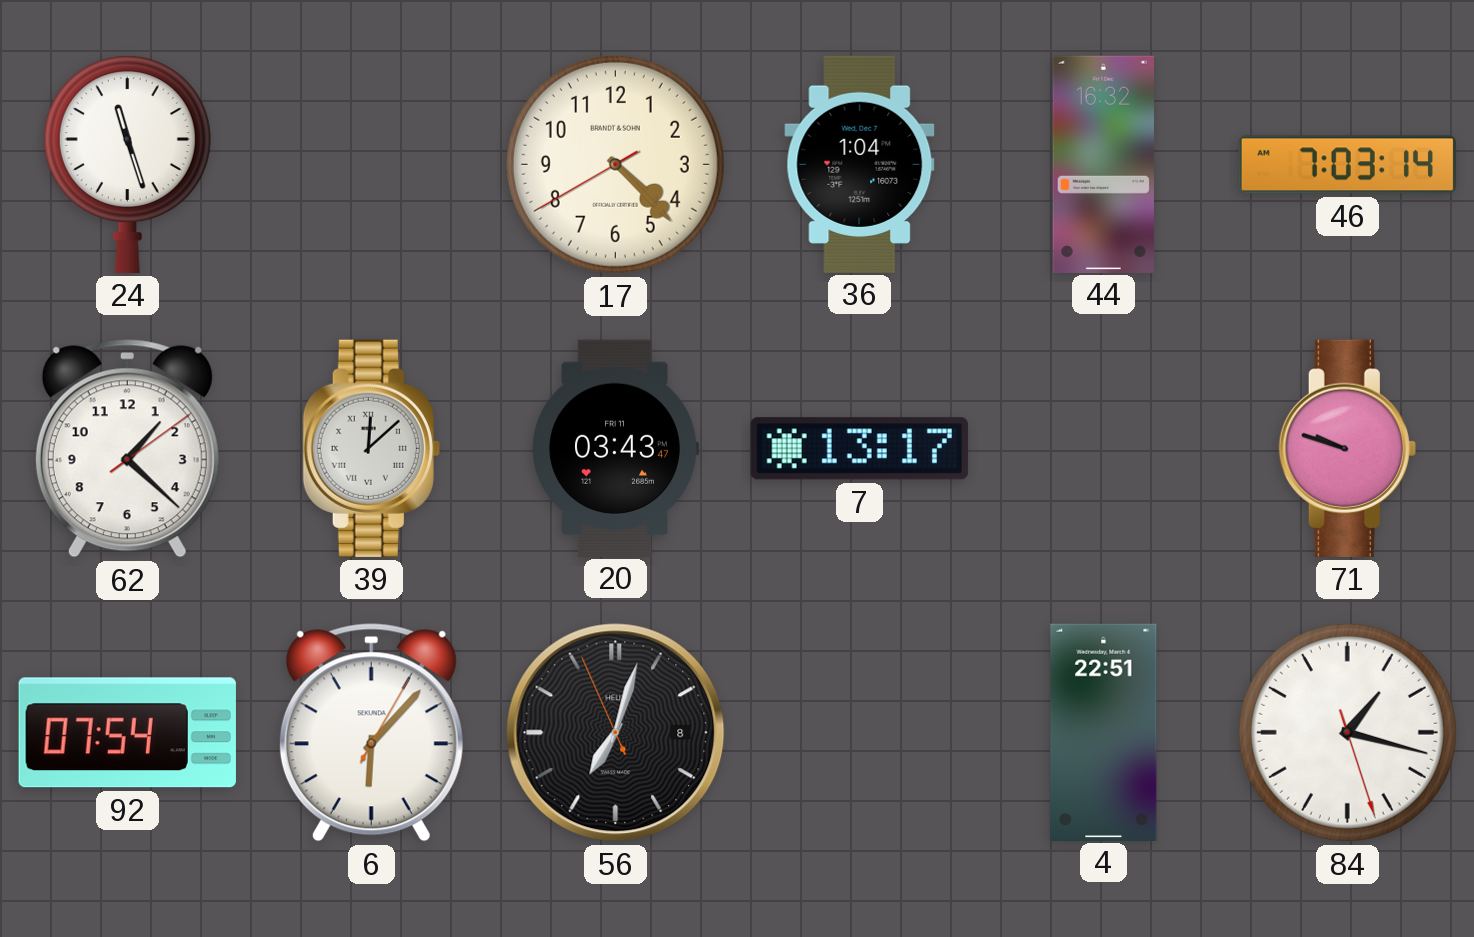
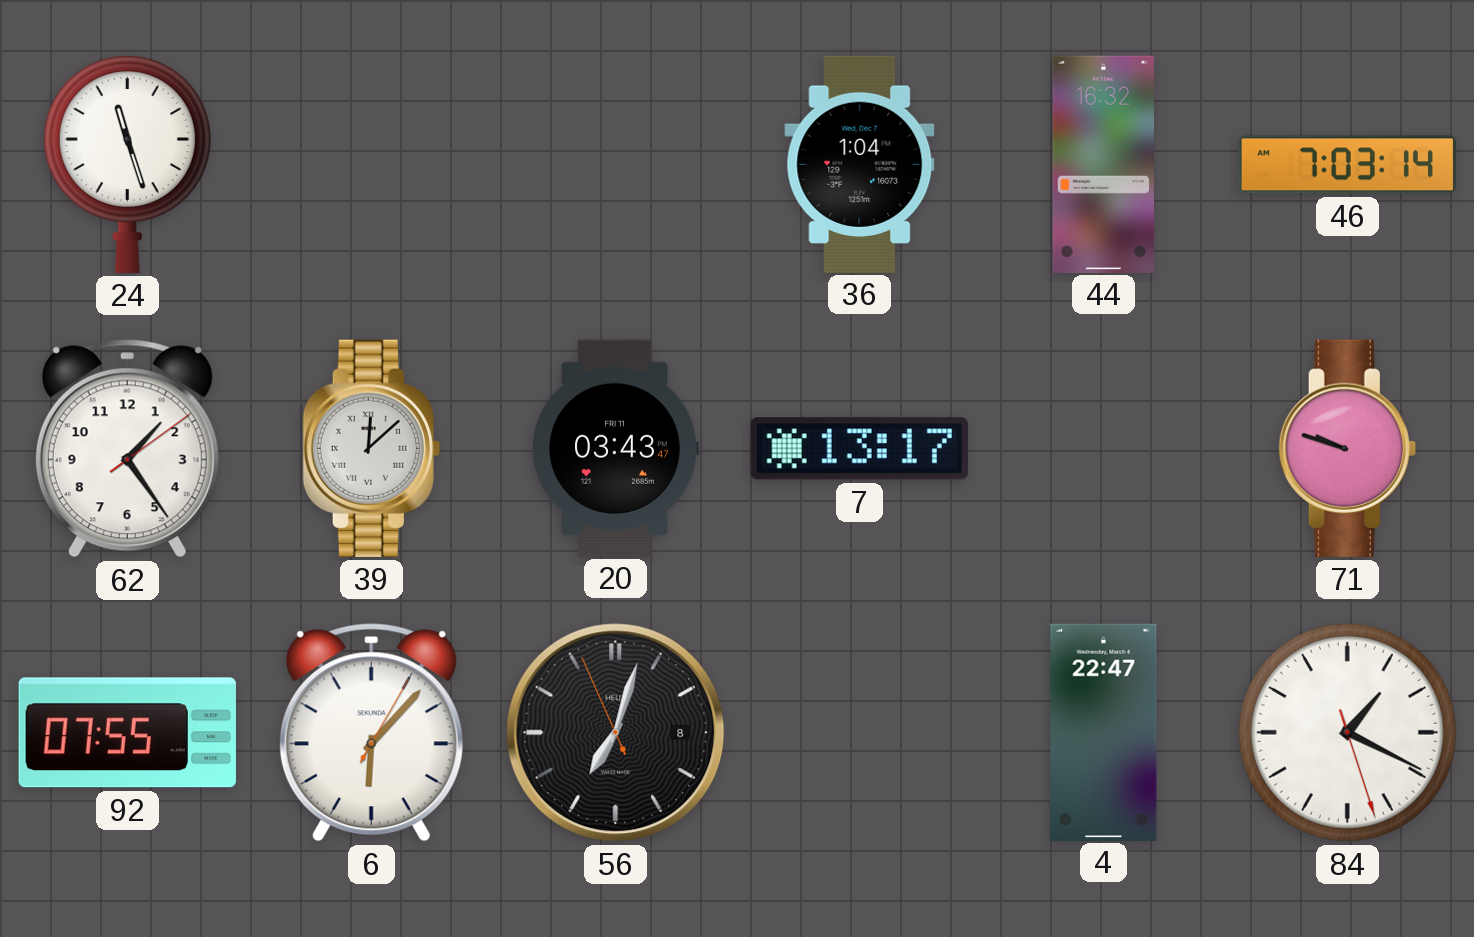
17: 4:22 -> none (615, 164)
62: 1:22 -> 1:24 (127, 449)
92: 07:54 -> 07:55 (127, 733)
4: 22:51 -> 22:47 (1104, 732)
84: 1:17 -> 1:19 (1347, 732)
